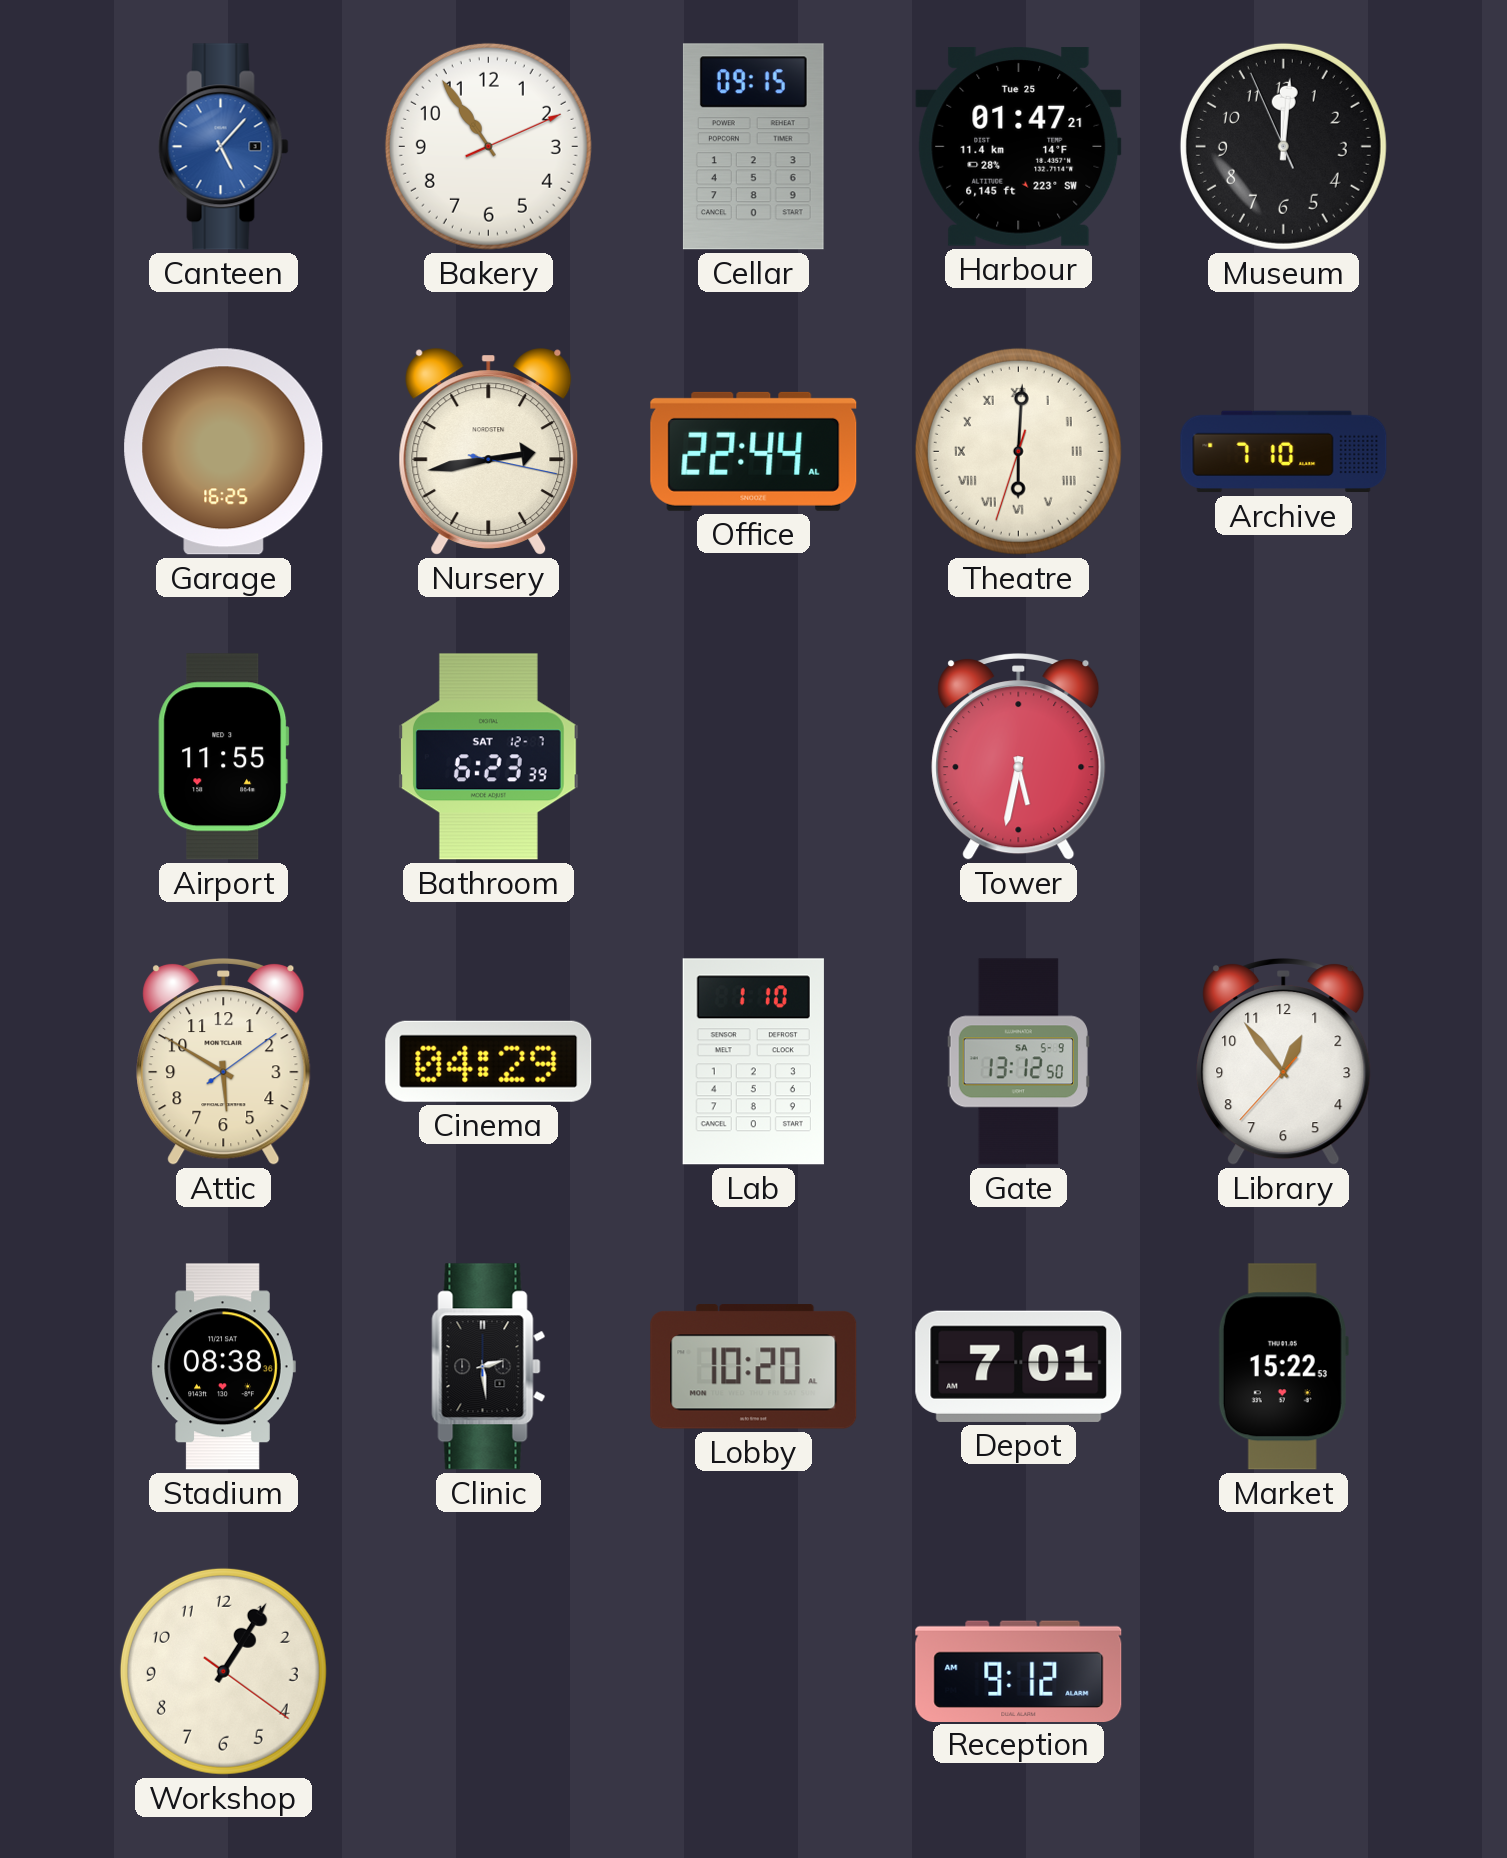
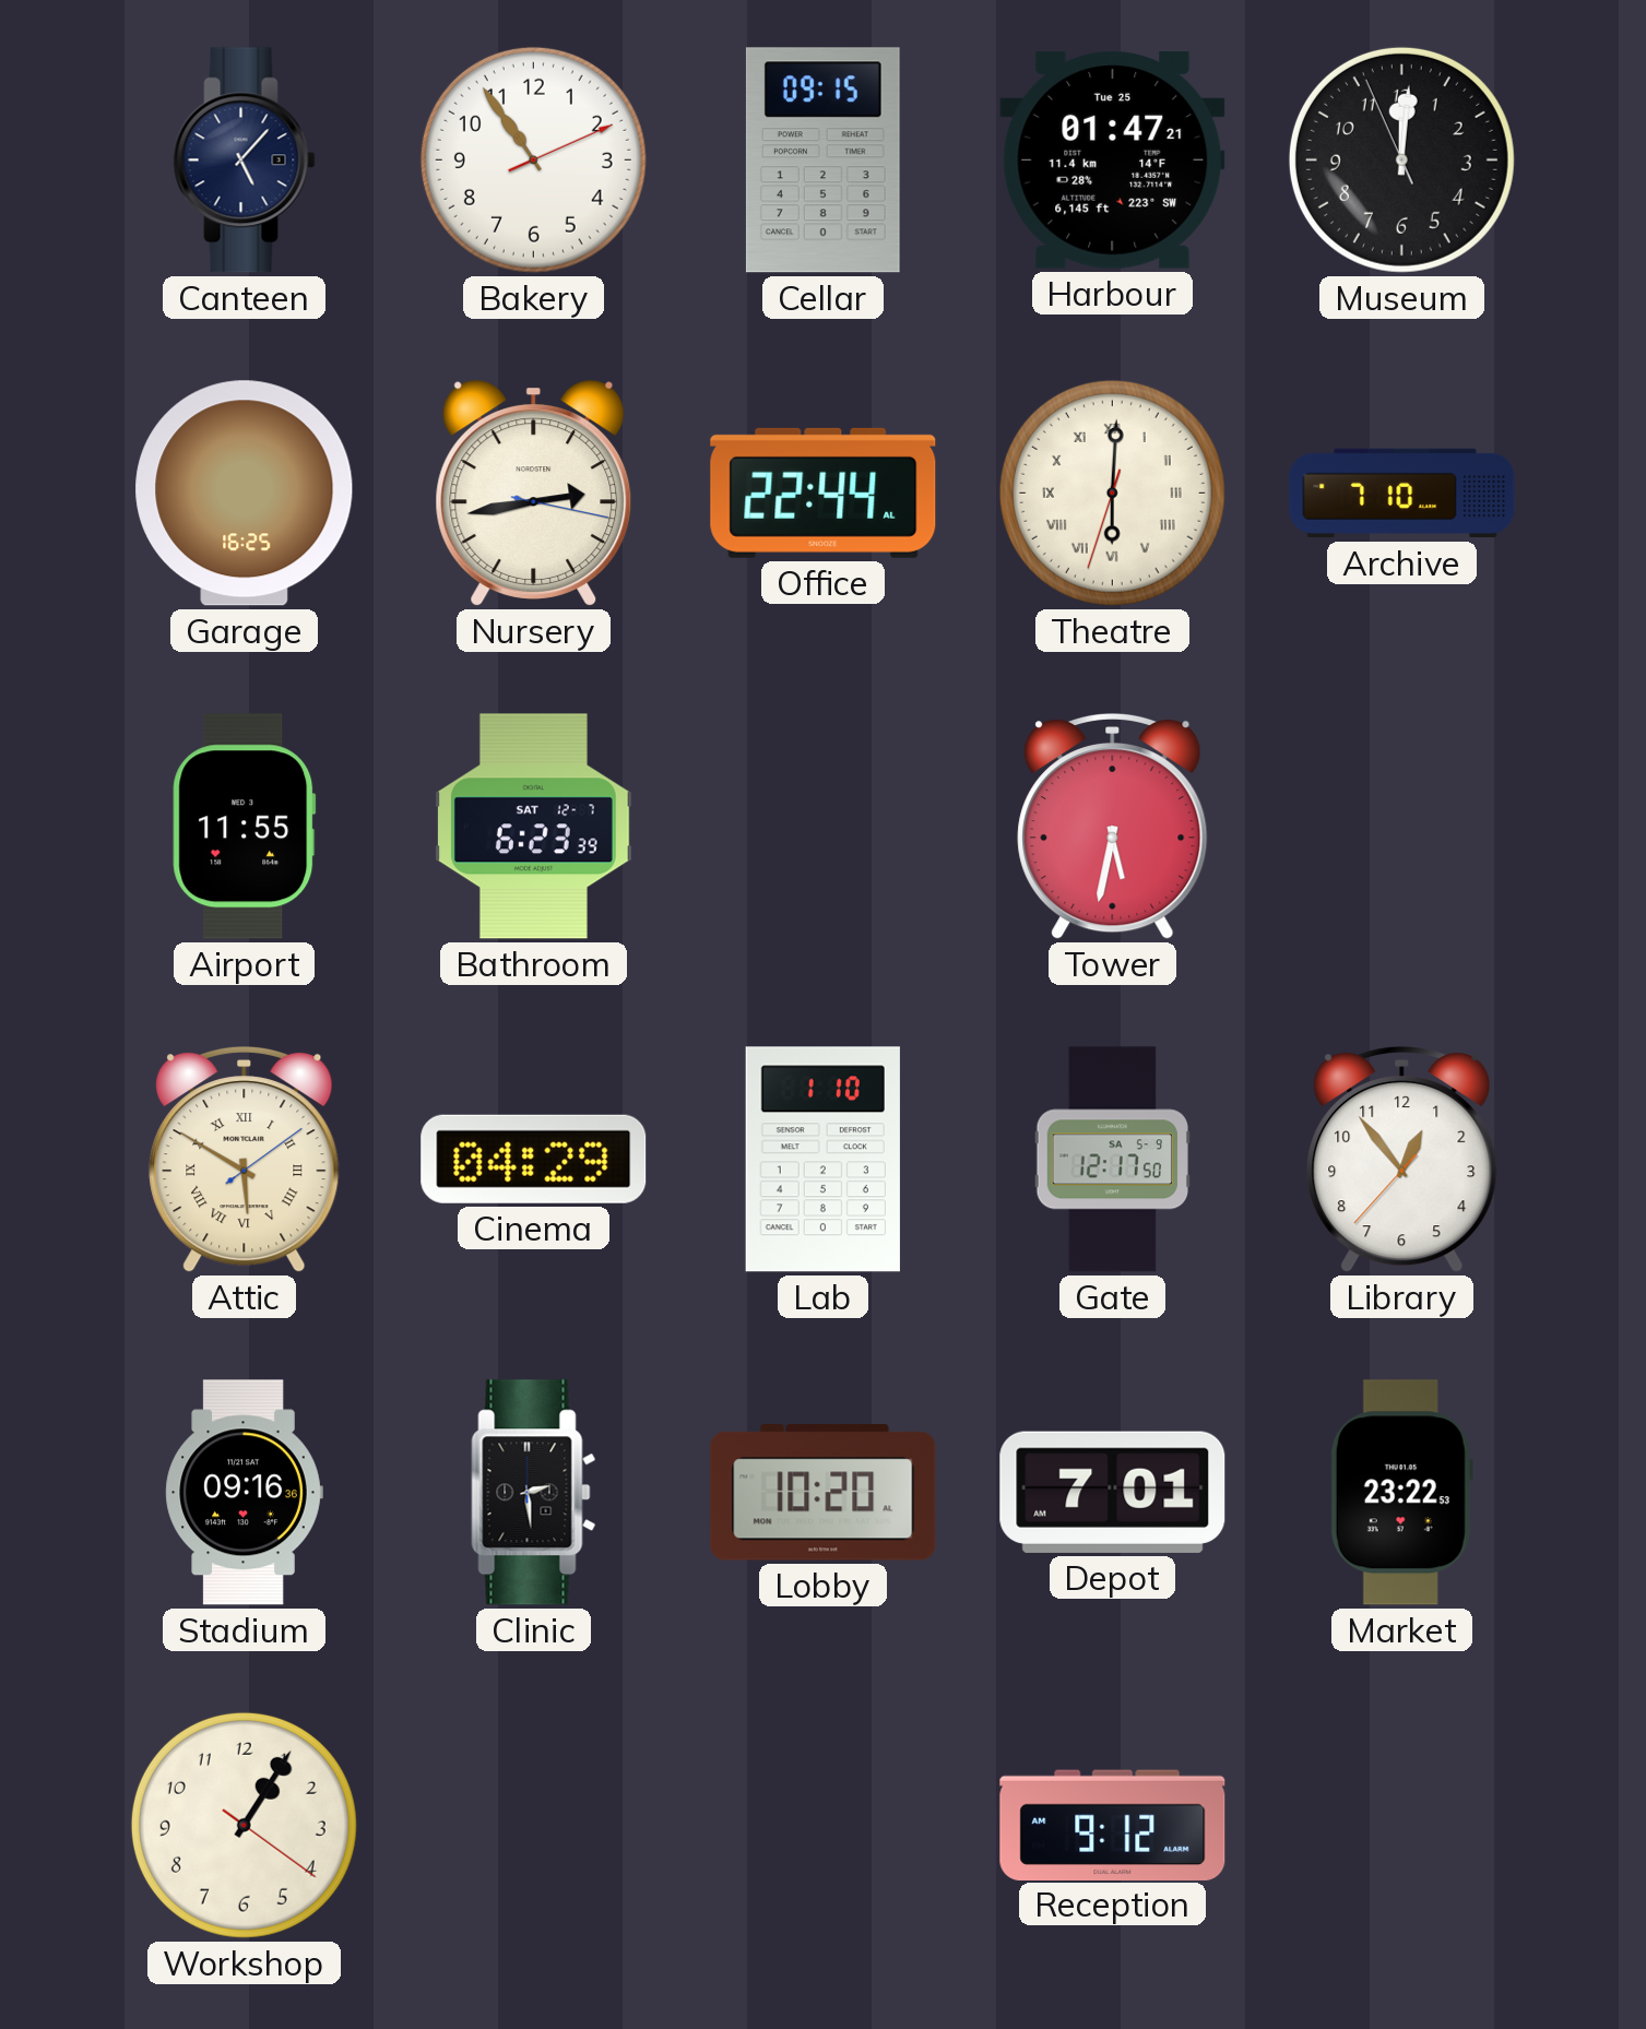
Canteen dial: blue -> navy (245, 161)
Attic numerals: Arabic -> Roman (245, 1160)
Gate: 13:12 -> 12:17 (1112, 1160)
Stadium: 08:38 -> 09:16 (244, 1493)
Market: 15:22 -> 23:22 (1401, 1493)
